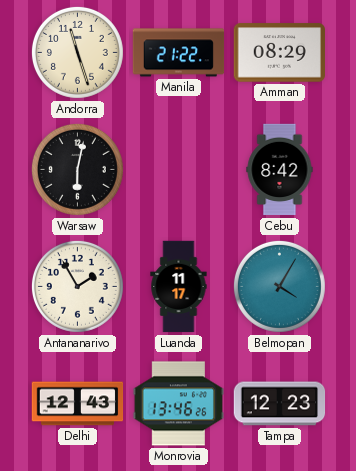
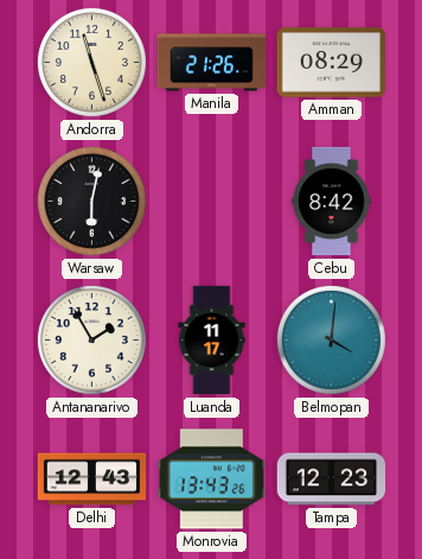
Manila: 21:22 -> 21:26 (212, 63)
Belmopan: 4:05 -> 4:01 (331, 339)
Monrovia: 13:46 -> 13:43 (211, 479)
